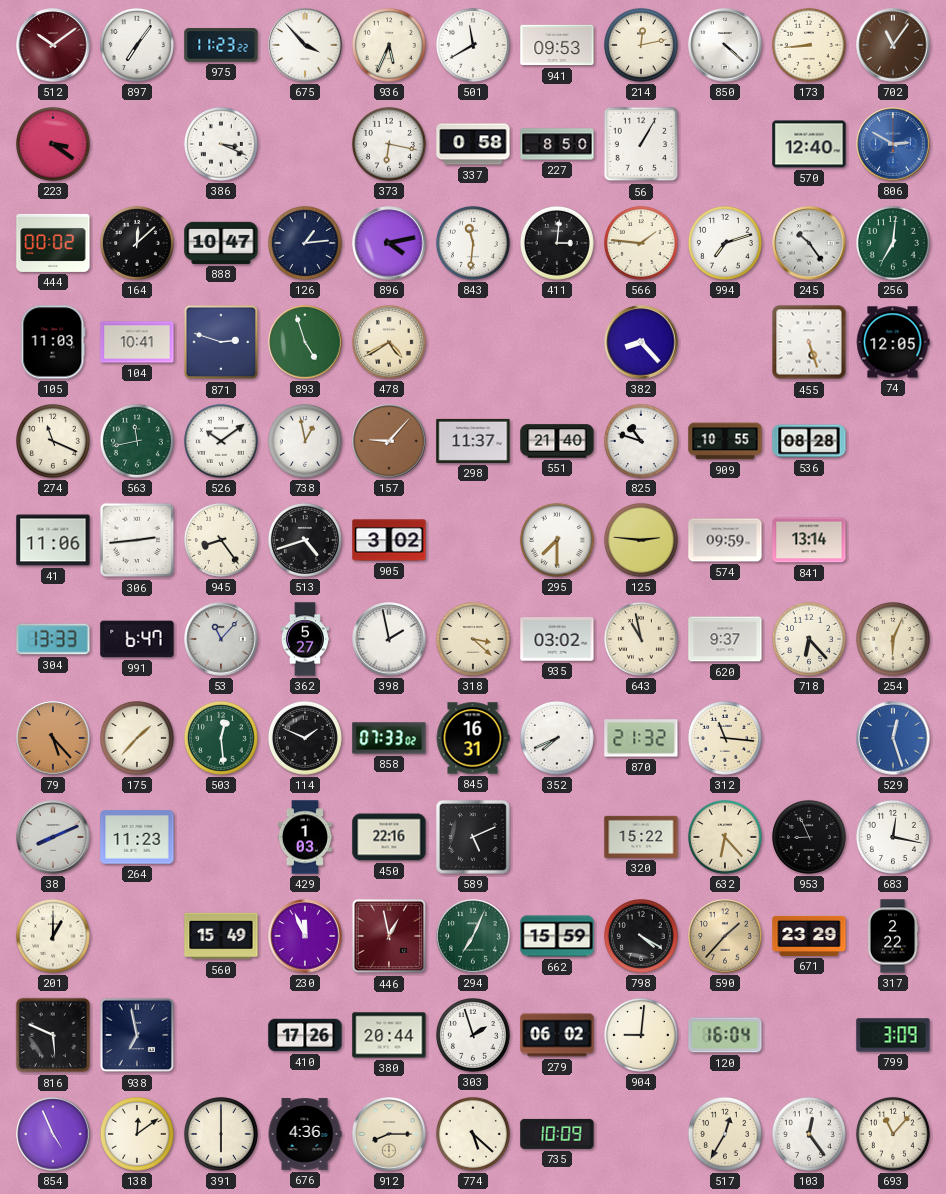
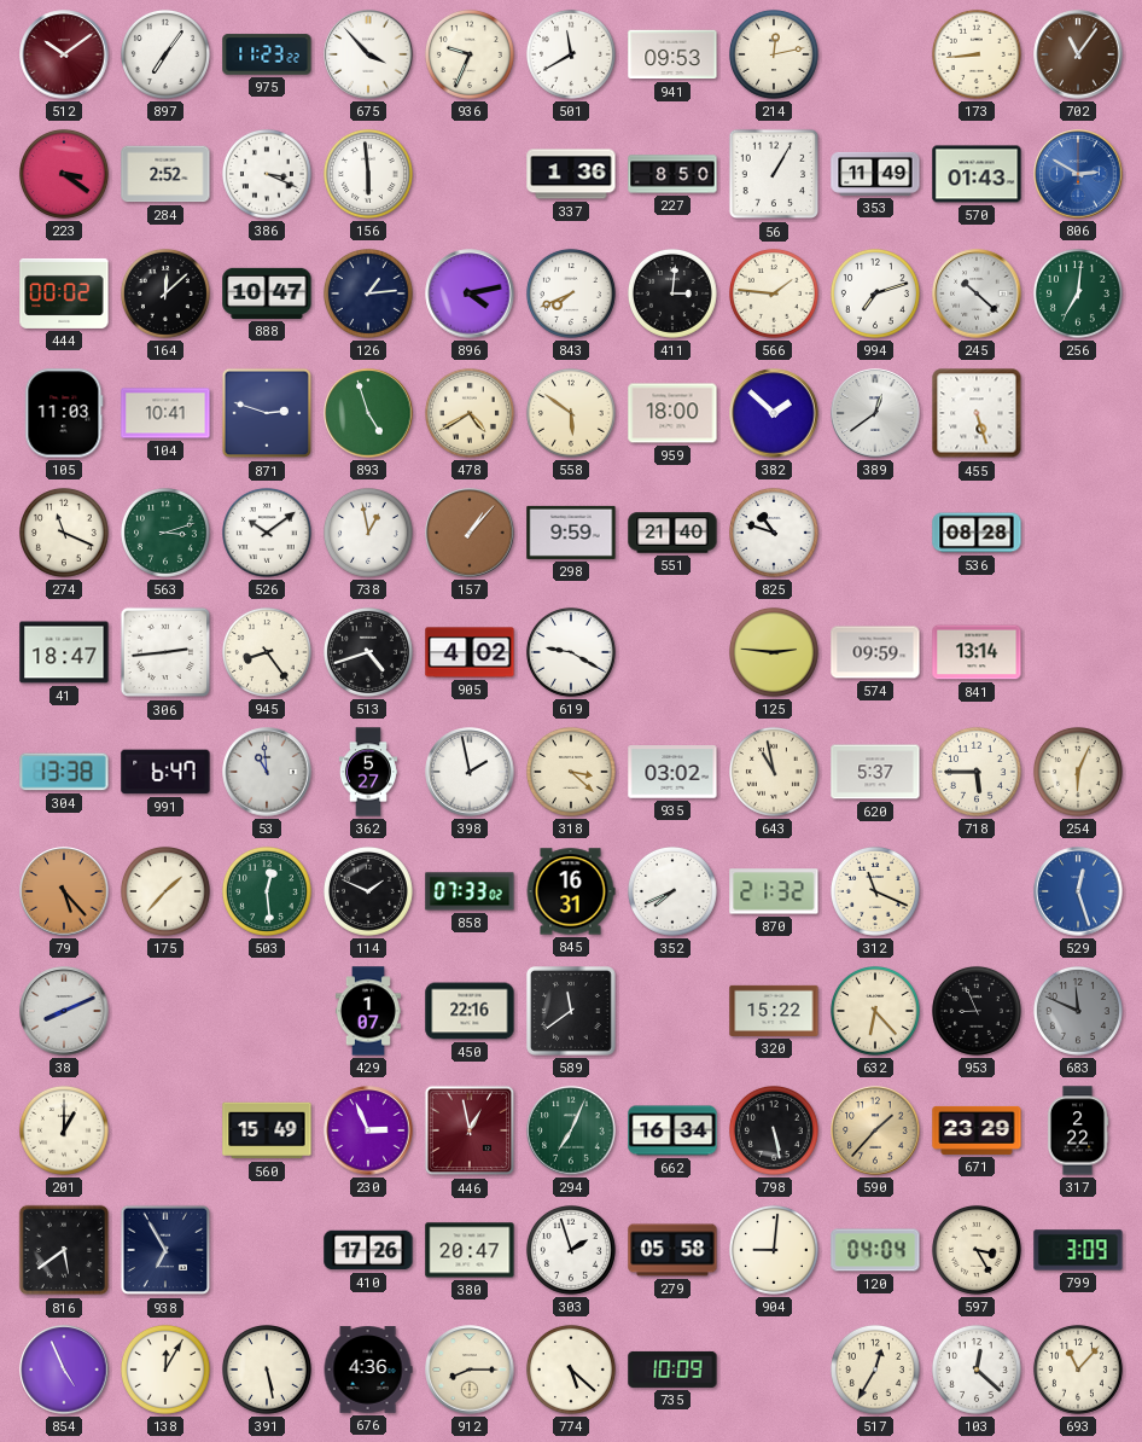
936: 5:34 -> 9:34 (470, 54)
850: 4:22 -> none (725, 45)
284: none -> 2:52 (165, 174)
156: none -> 5:59 (368, 174)
373: 6:17 -> none (389, 144)
337: 0:58 -> 1:36 (571, 174)
353: none -> 11:49 (875, 174)
570: 12:40 -> 01:43 (977, 174)
843: 11:31 -> 7:41 (571, 293)
245: 10:24 -> 10:22 (977, 293)
558: none -> 5:51 (571, 413)
959: none -> 18:00 (672, 413)
382: 8:23 -> 1:52 (774, 413)
389: none -> 12:39 (875, 413)
74: 12:05 -> none (893, 342)
563: 11:43 -> 3:12 (165, 533)
157: 9:07 -> 1:07 (470, 533)
298: 11:37 -> 9:59 (571, 533)
909: 10:55 -> none (725, 441)
41: 11:06 -> 18:47 (64, 652)
905: 3:02 -> 4:02 (470, 652)
619: none -> 9:20 (571, 652)
295: 7:30 -> none (557, 540)
304: 13:33 -> 13:38 (64, 772)
53: 11:07 -> 10:59 (267, 772)
620: 9:37 -> 5:37 (875, 772)
718: 6:23 -> 5:45 (977, 772)
312: 11:16 -> 11:19 (875, 891)
264: 11:23 -> none (137, 837)
429: 1:03 -> 1:07 (368, 1011)
589: 5:11 -> 11:39 (571, 1011)
683: 12:17 -> 11:49 (1078, 1011)
683 dial: white -> grey (1078, 1011)
230: 11:56 -> 2:56 (368, 1130)
662: 15:59 -> 16:34 (672, 1130)
798: 4:20 -> 5:28 (774, 1130)
816: 5:49 -> 5:39 (64, 1250)
938: 6:58 -> 6:55 (165, 1250)
380: 20:44 -> 20:47 (470, 1250)
279: 06:02 -> 05:58 (672, 1250)
120: 16:04 -> 04:04 (875, 1250)
597: none -> 3:25 (977, 1250)
138: 12:09 -> 12:05 (165, 1370)
391: 6:00 -> 5:28 (267, 1370)
103: 12:24 -> 12:22 (977, 1370)
